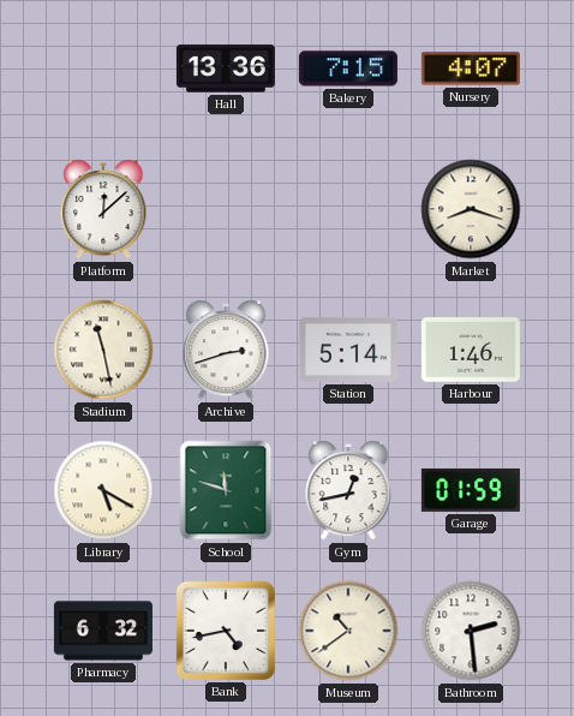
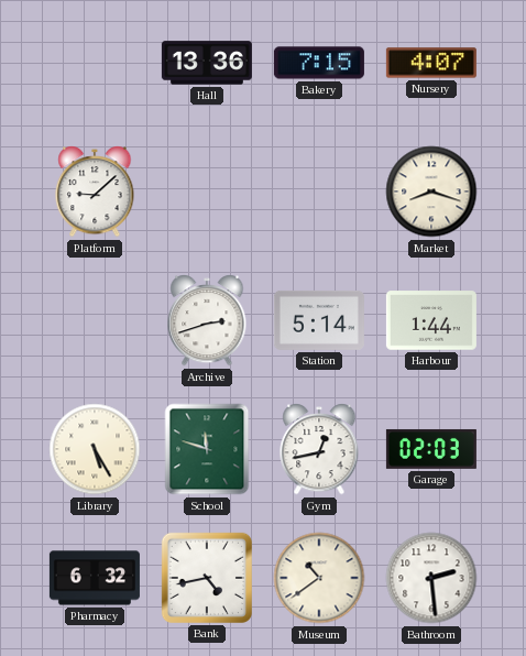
Platform: 12:08 -> 9:08 (95, 193)
Stadium: 11:28 -> none (103, 350)
Harbour: 1:46 -> 1:44 (431, 320)
Library: 5:20 -> 5:25 (95, 449)
Garage: 01:59 -> 02:03 (431, 449)
